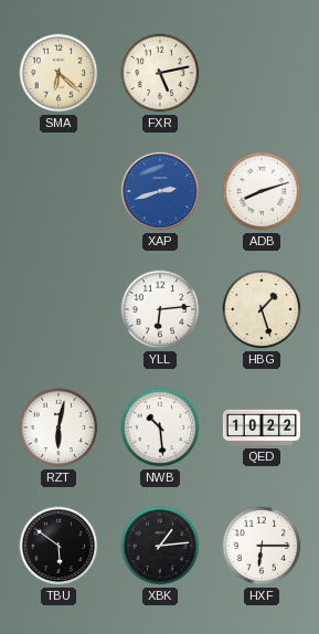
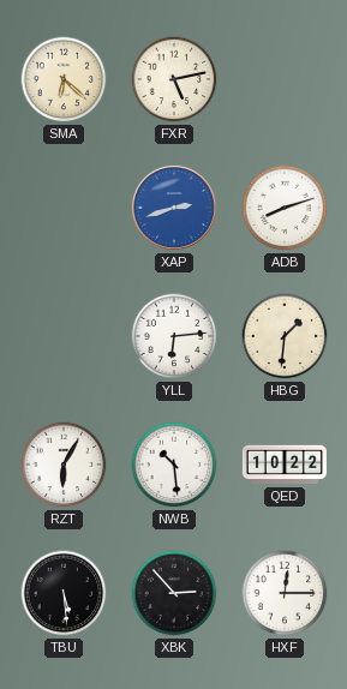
HBG: 1:27 -> 1:31 (285, 336)
RZT: 6:02 -> 6:05 (64, 465)
TBU: 5:51 -> 5:29 (64, 593)
XBK: 1:14 -> 2:53 (174, 593)
HXF: 6:15 -> 12:15 (285, 593)
